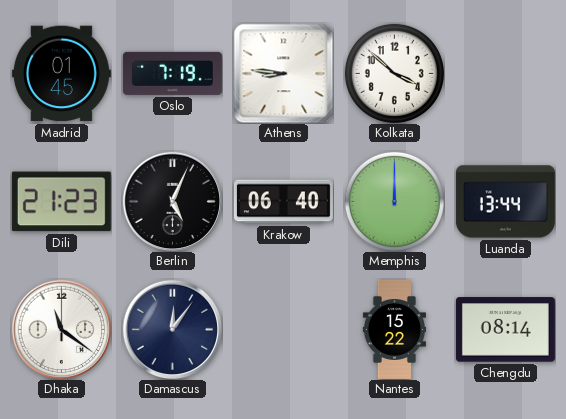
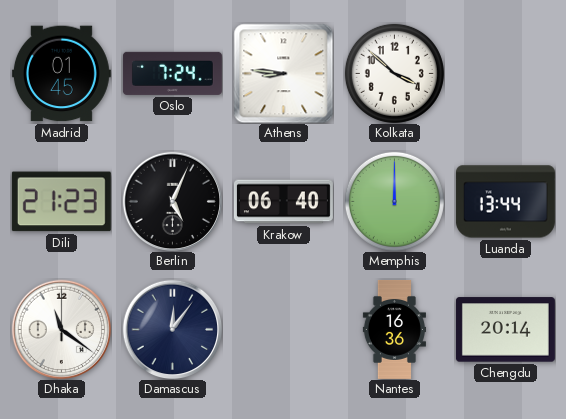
Oslo: 7:19 -> 7:24 (172, 73)
Nantes: 15:22 -> 16:36 (394, 329)
Chengdu: 08:14 -> 20:14 (505, 330)
